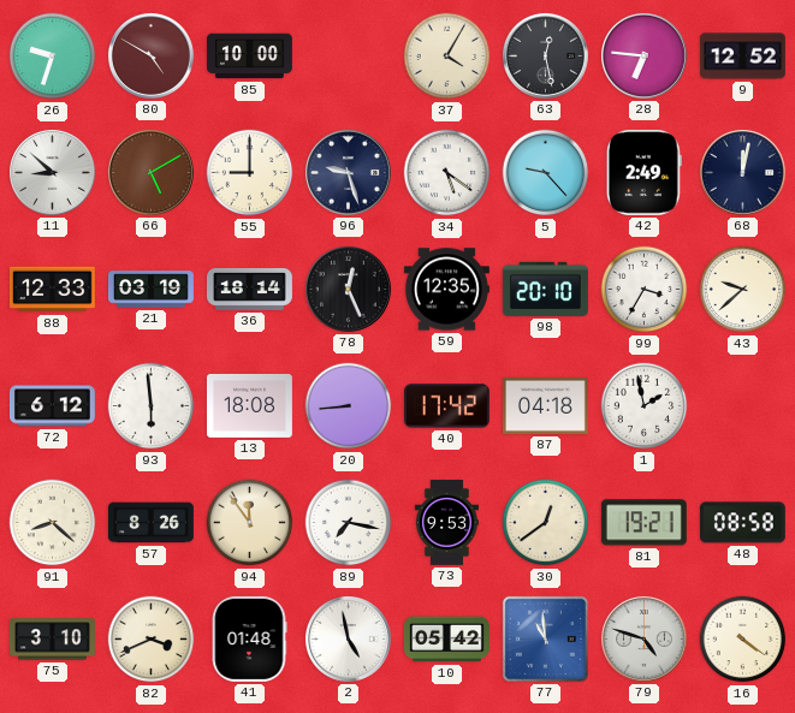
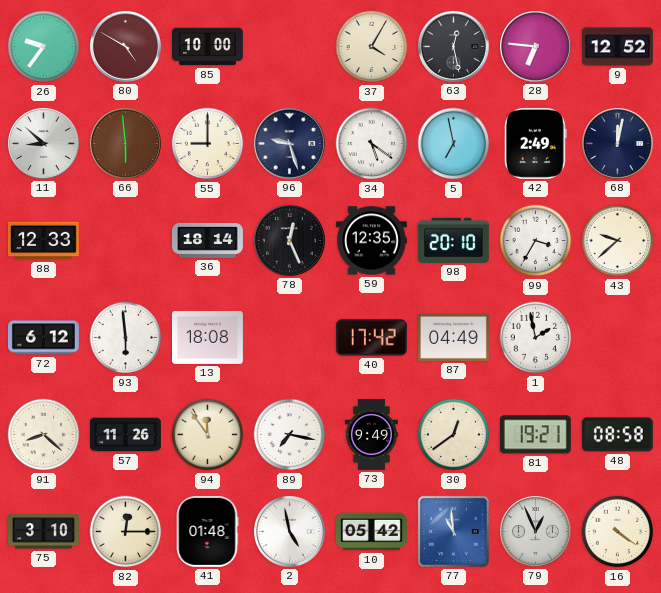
26: 9:33 -> 9:36 (44, 47)
66: 5:10 -> 5:59 (125, 143)
5: 9:23 -> 6:58 (454, 144)
21: 03:19 -> none (152, 290)
20: 8:44 -> none (349, 406)
87: 04:18 -> 04:49 (453, 337)
57: 8:26 -> 11:26 (125, 435)
73: 9:53 -> 9:49 (371, 435)
82: 3:41 -> 12:15 (126, 532)
79: 4:48 -> 12:56 (535, 531)
